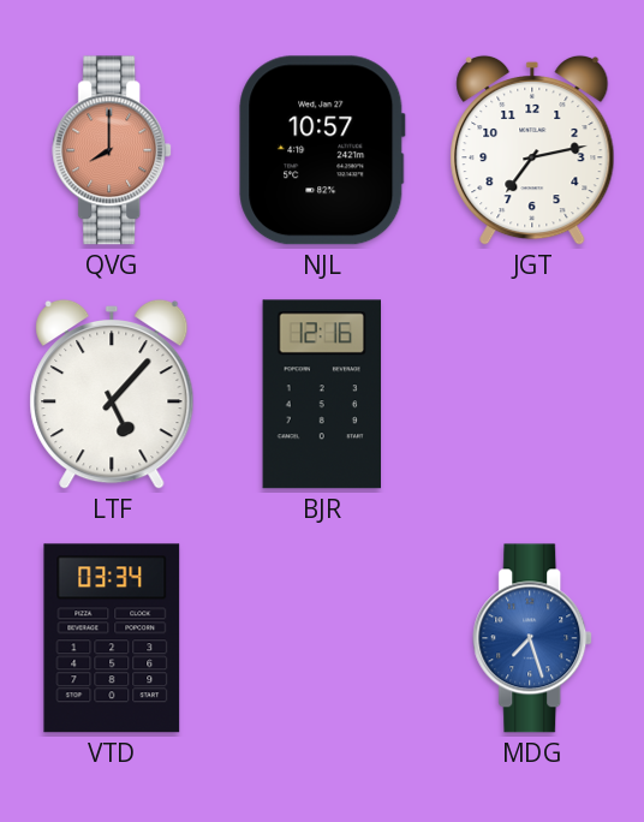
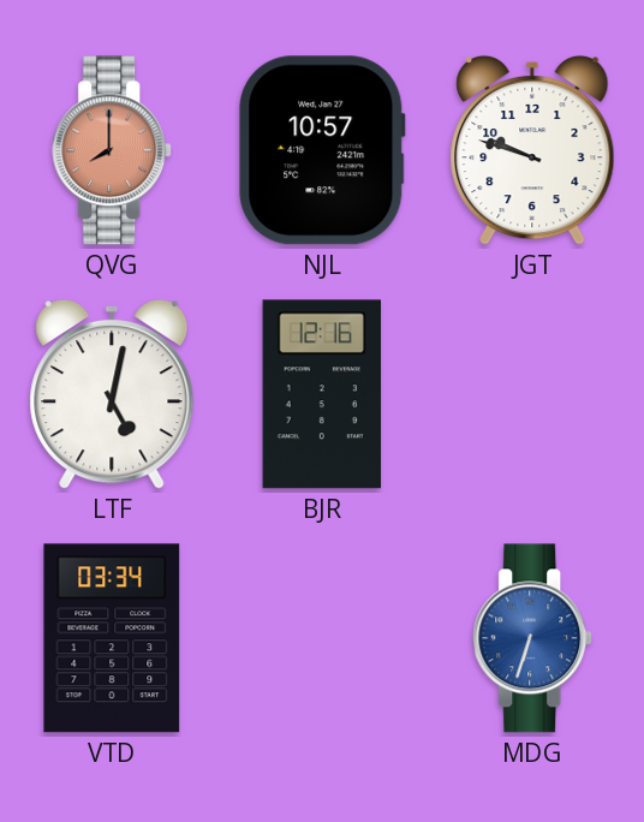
JGT: 7:13 -> 9:48 (532, 150)
LTF: 5:07 -> 5:02 (112, 394)
MDG: 7:27 -> 6:33 (533, 638)
